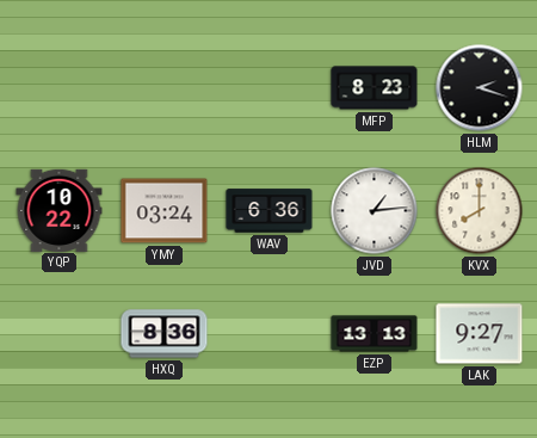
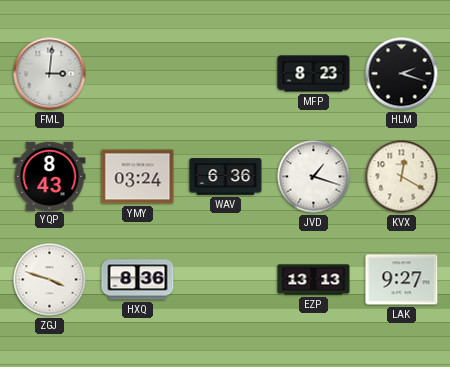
FML: none -> 3:01 (50, 74)
YQP: 10:22 -> 8:43 (50, 176)
JVD: 1:14 -> 1:18 (314, 177)
KVX: 8:00 -> 12:20 (402, 177)
ZGJ: none -> 3:48 (50, 280)
